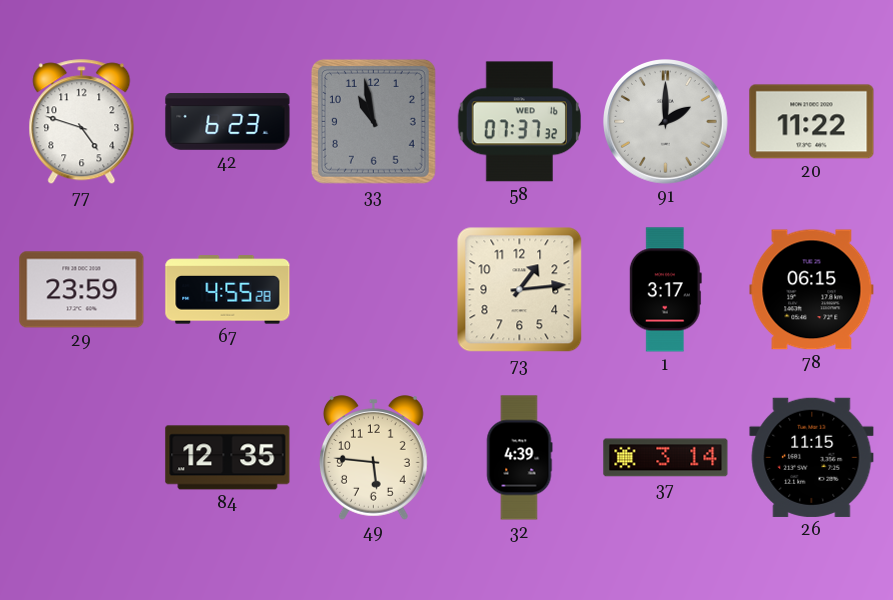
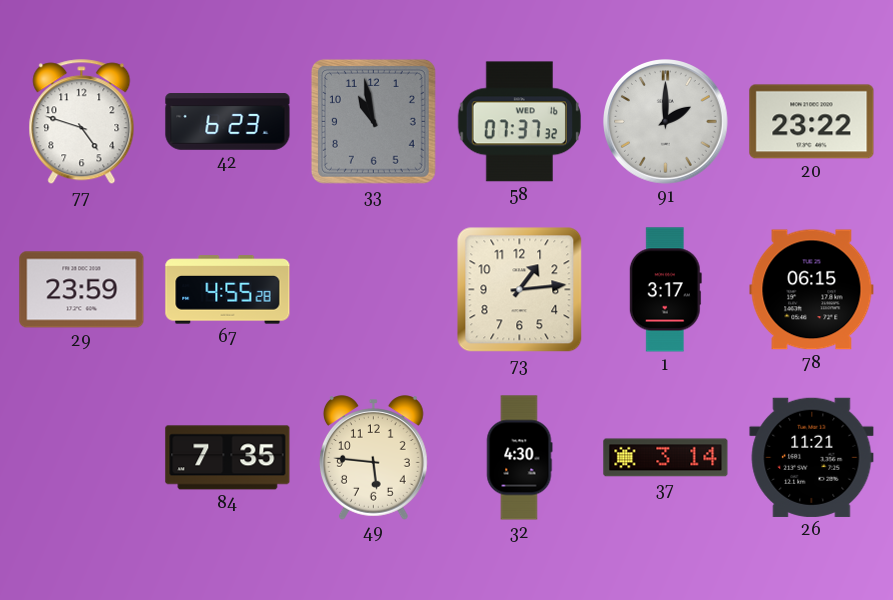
20: 11:22 -> 23:22 (812, 122)
84: 12:35 -> 7:35 (228, 458)
32: 4:39 -> 4:30 (519, 458)
26: 11:15 -> 11:21 (812, 457)
